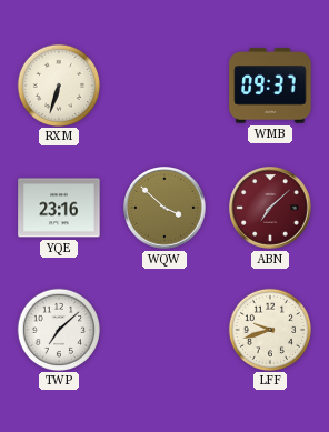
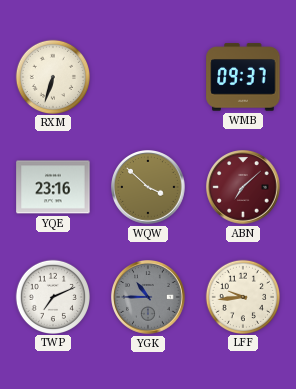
TWP: 7:08 -> 7:11 (52, 296)
YGK: none -> 10:45 (149, 298)
LFF: 9:42 -> 9:44 (242, 296)
